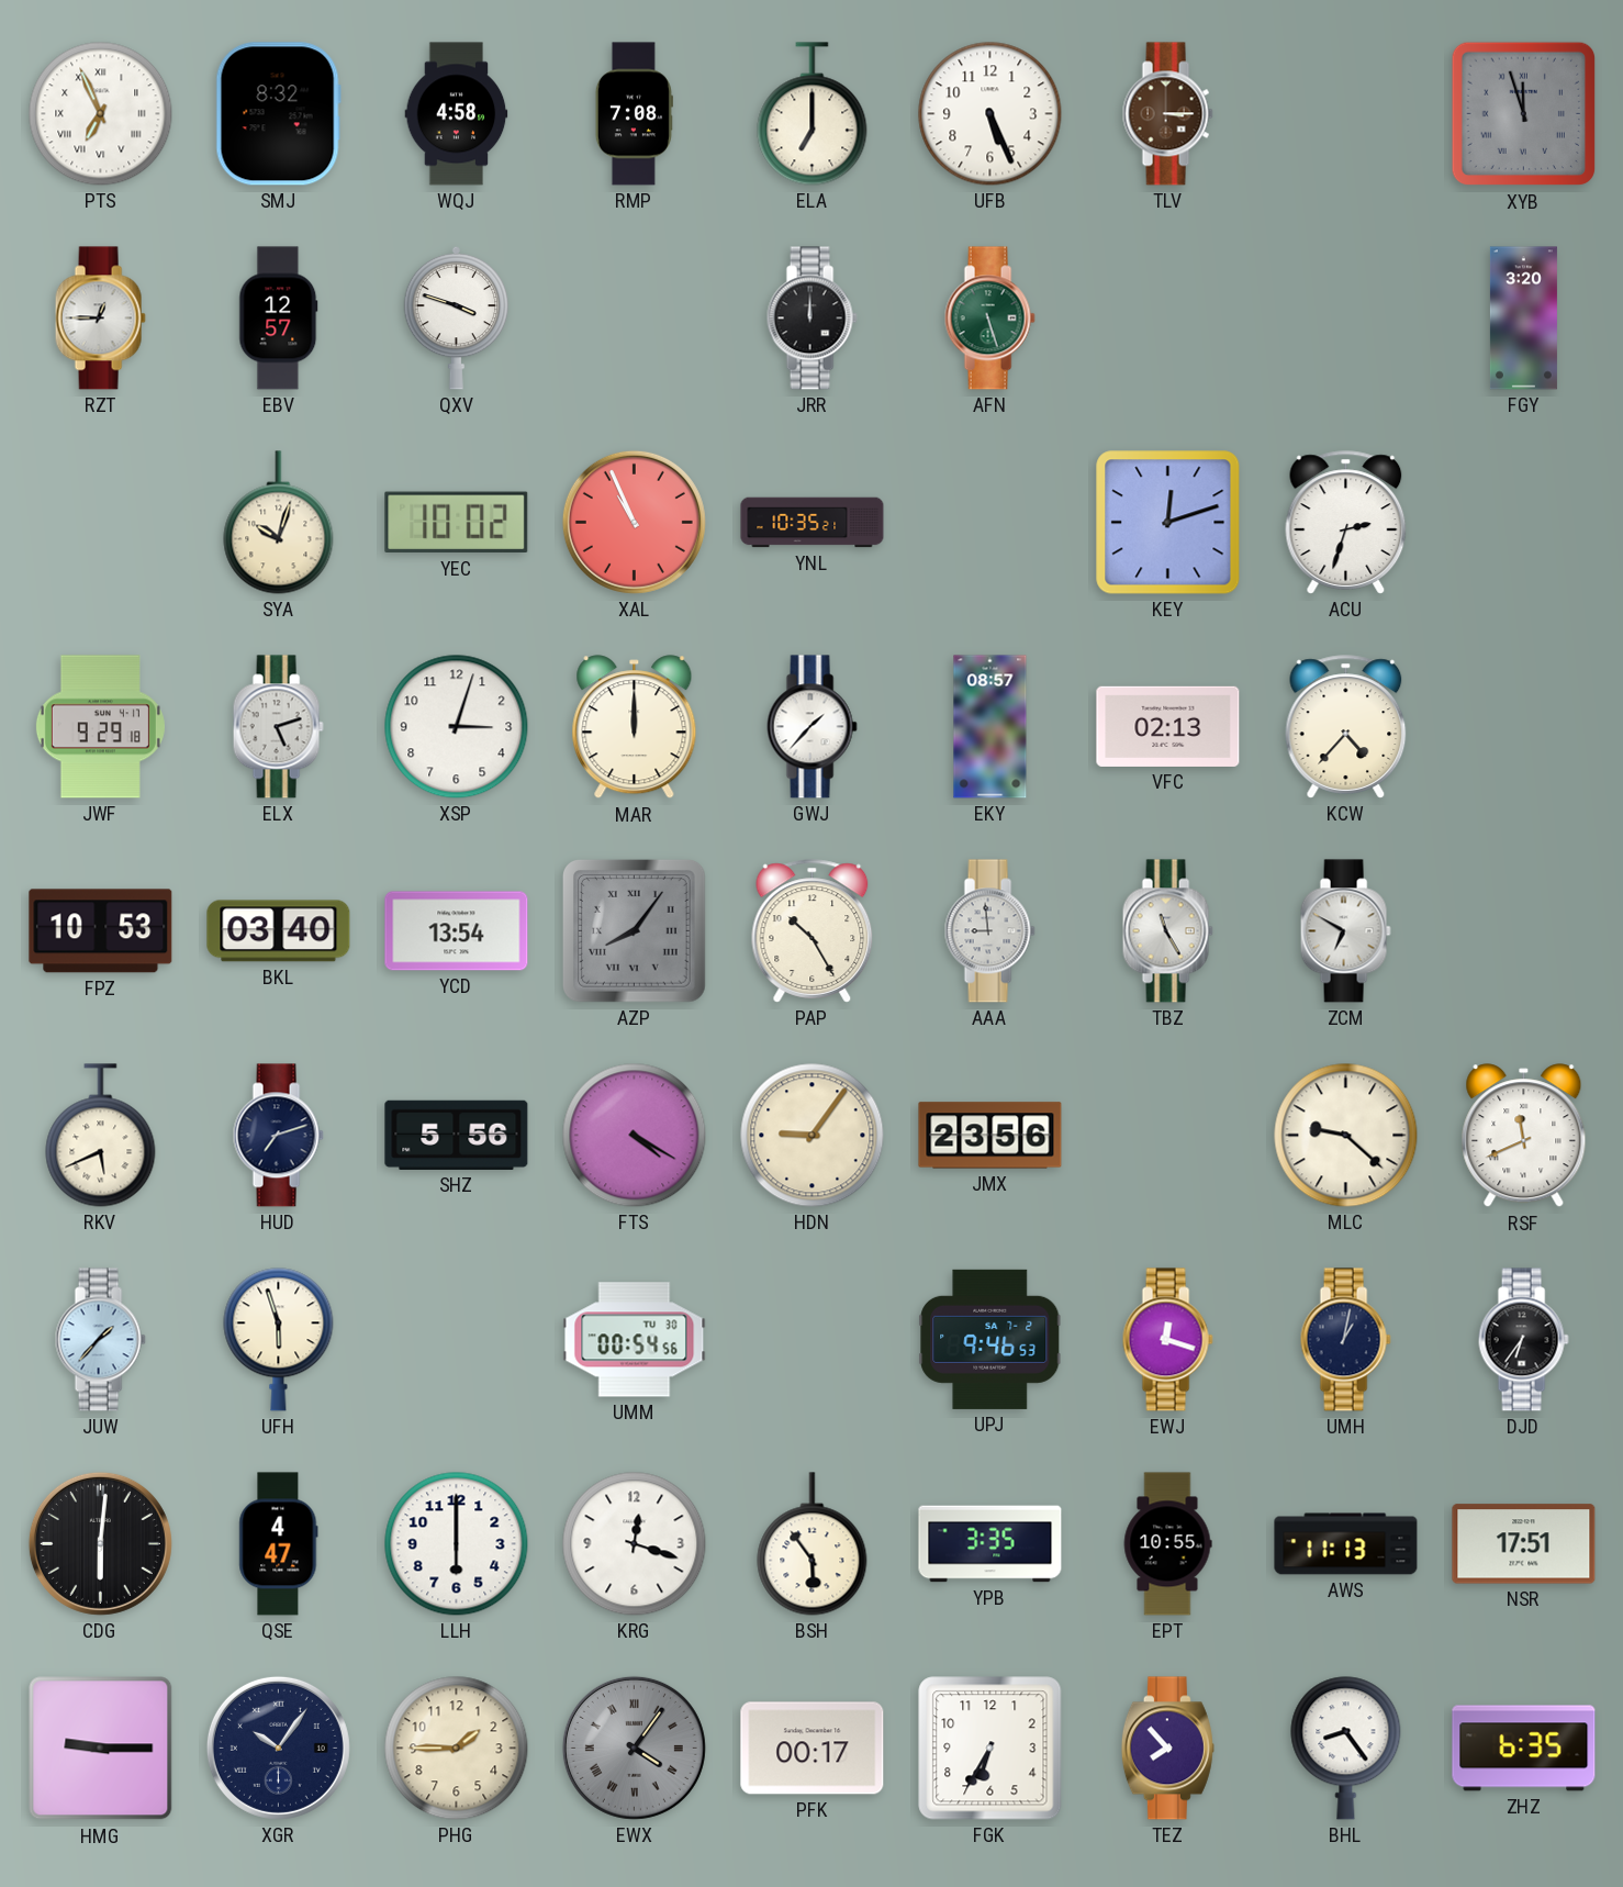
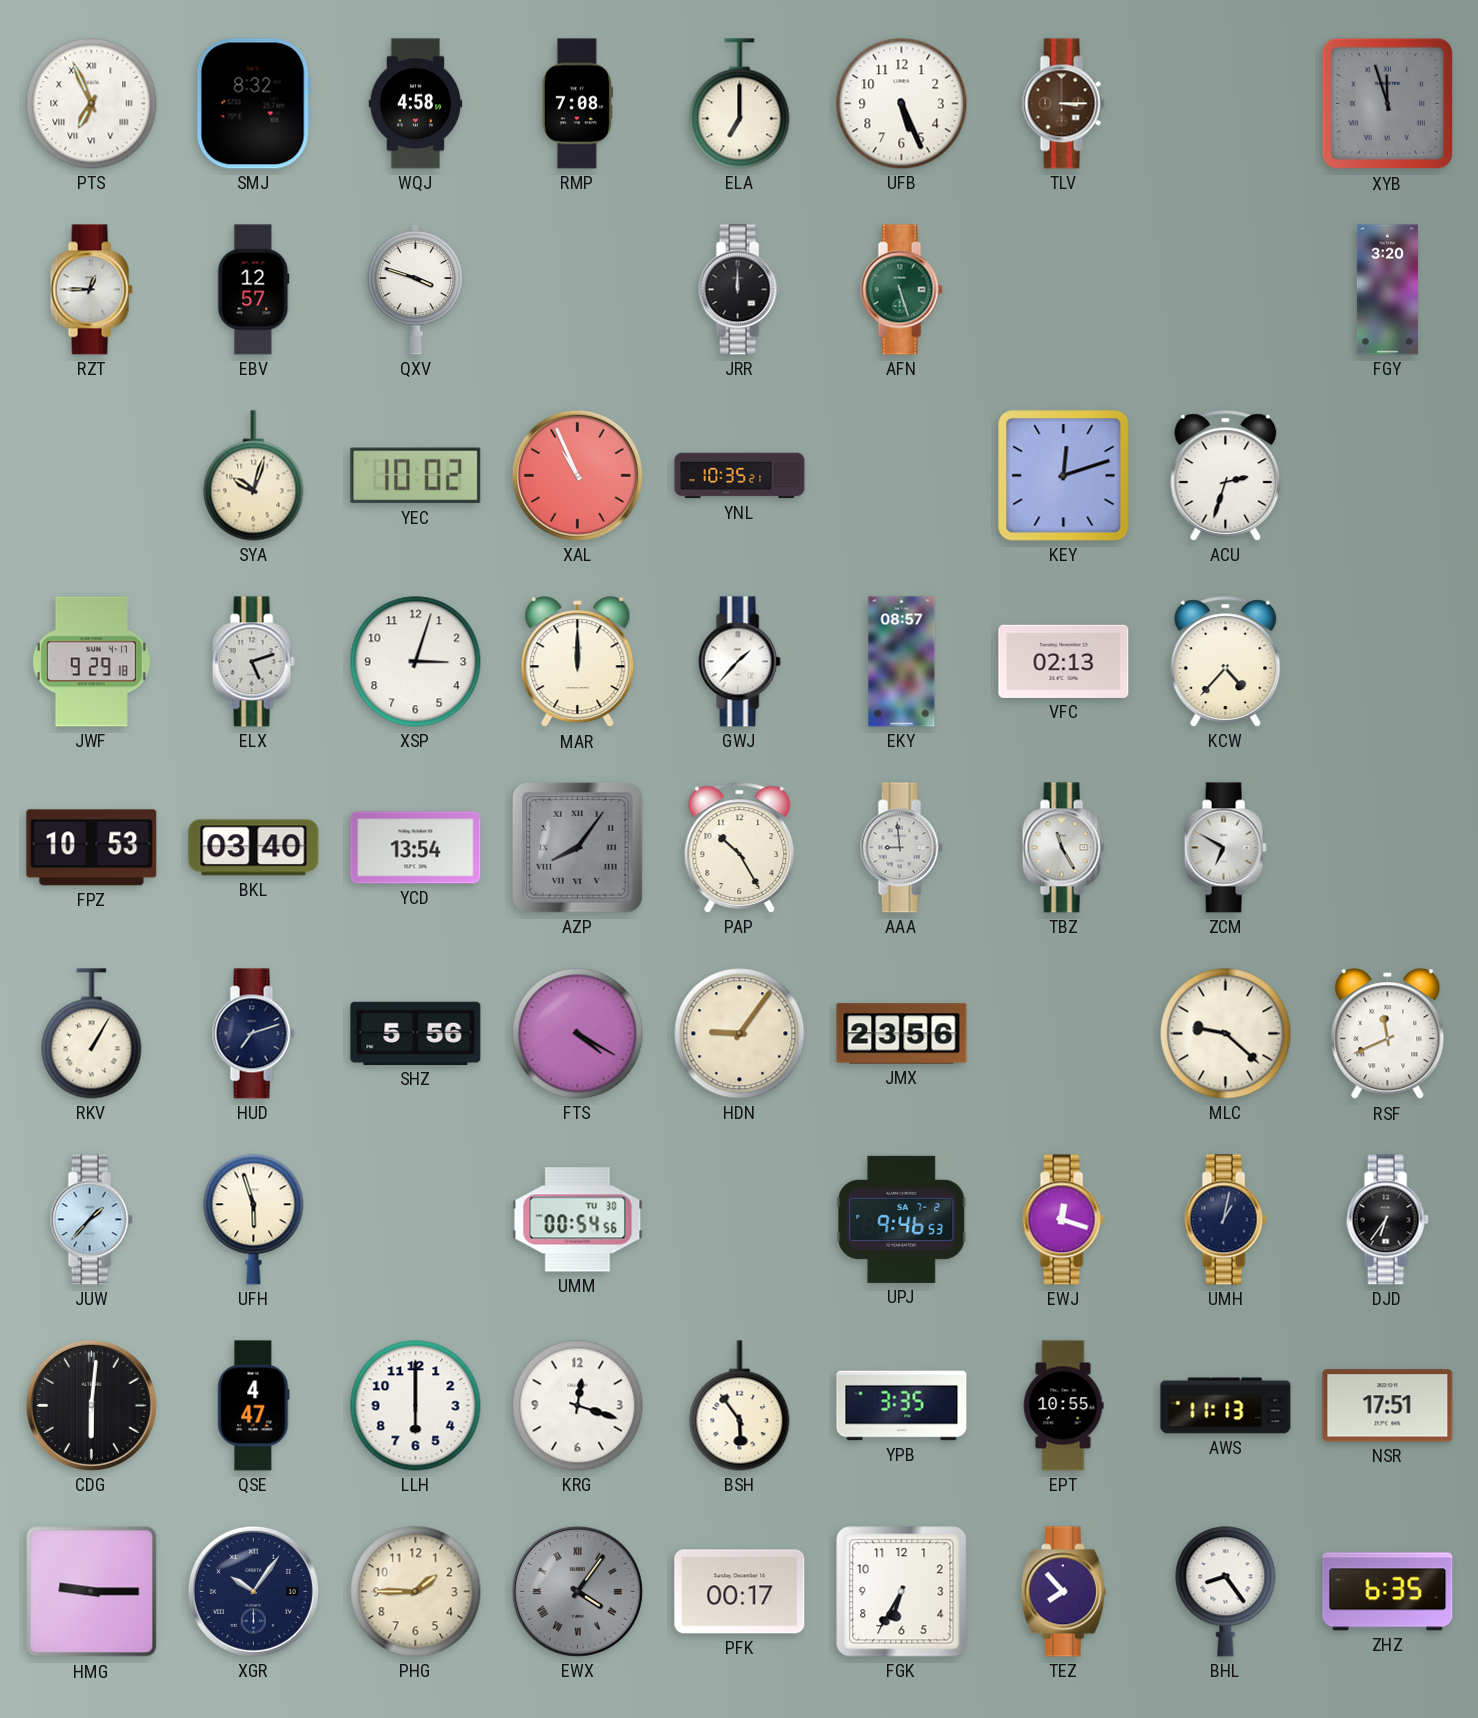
RKV: 5:41 -> 1:05 (92, 1034)
